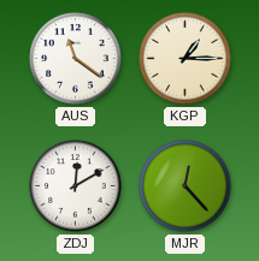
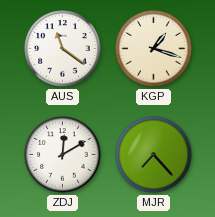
KGP: 1:15 -> 1:18 (154, 49)
MJR: 12:23 -> 7:23 (154, 155)
